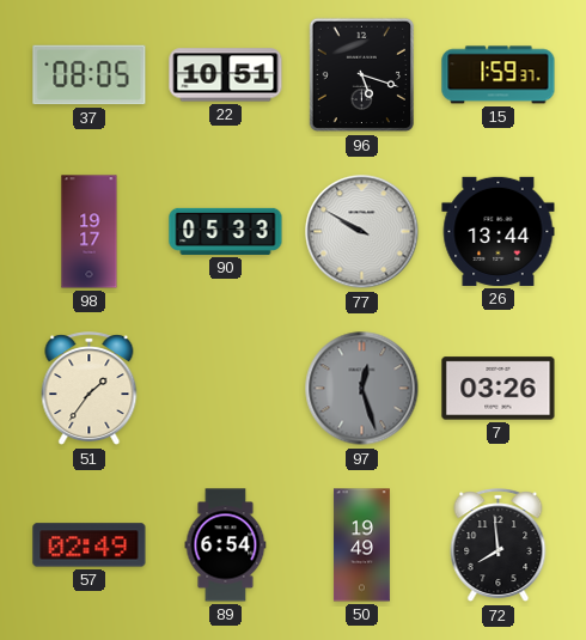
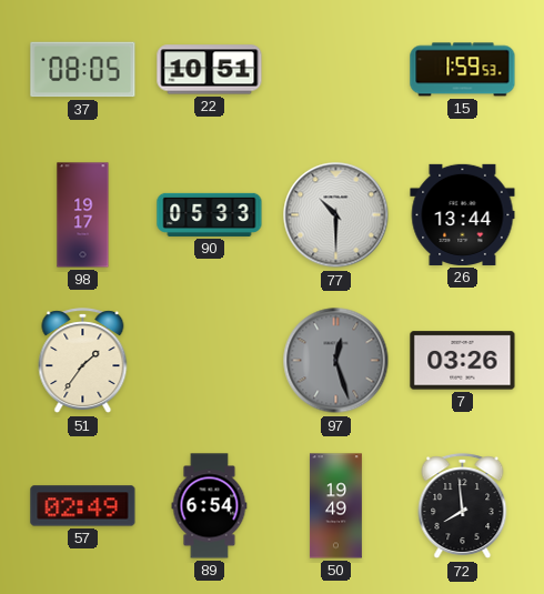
96: 5:18 -> none (362, 75)
15: 1:59:37 -> 1:59:53 (463, 70)
77: 9:50 -> 10:30 (336, 215)
